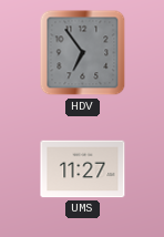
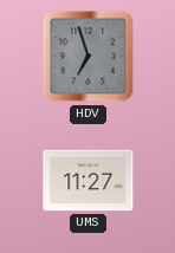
HDV: 6:54 -> 6:57 (89, 57)
